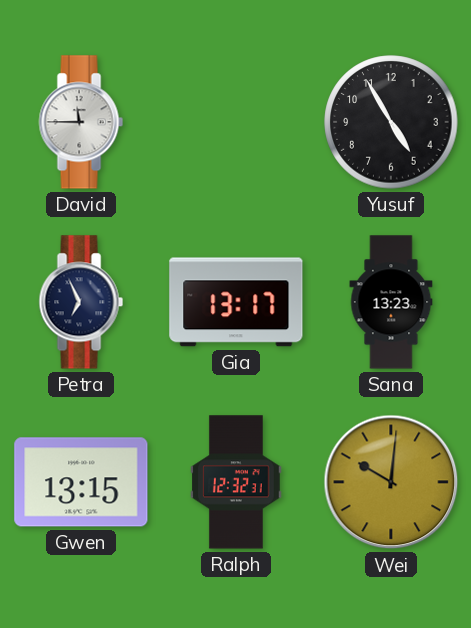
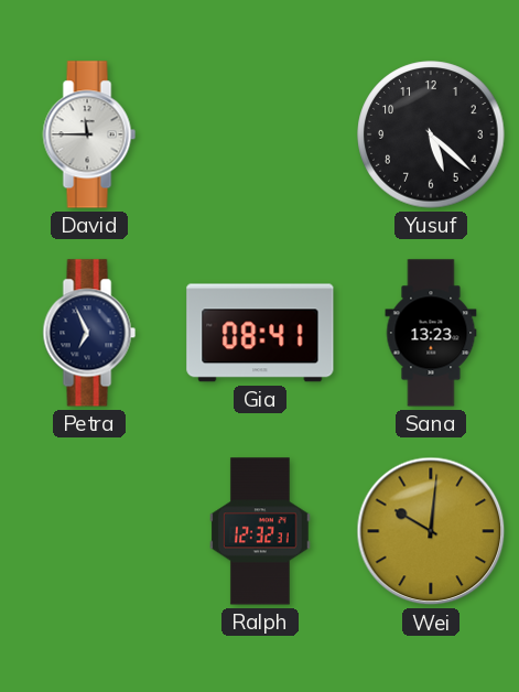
Yusuf: 4:55 -> 5:22 (431, 134)
Gia: 13:17 -> 08:41 (260, 333)
Gwen: 13:15 -> none (81, 482)
